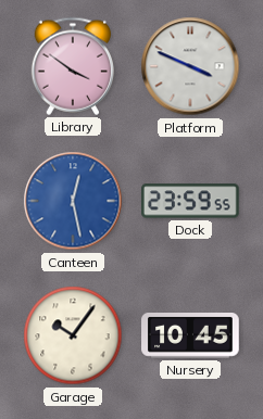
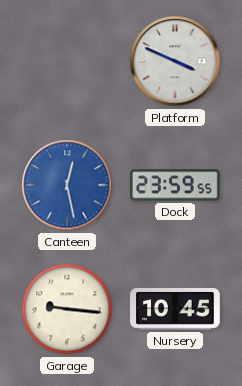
Library: 3:51 -> none (72, 66)
Garage: 10:06 -> 9:16 (67, 309)
